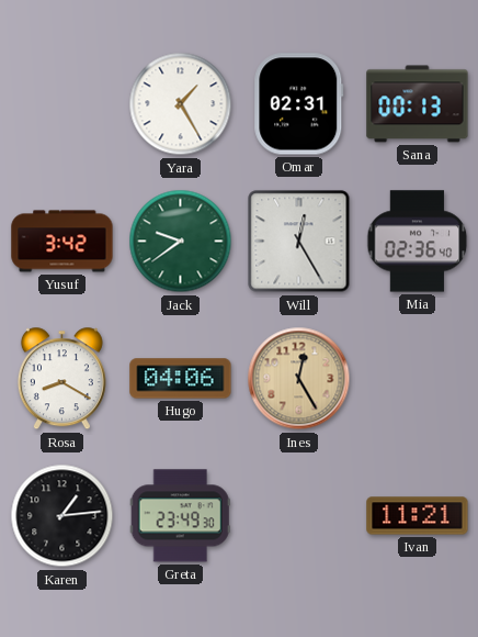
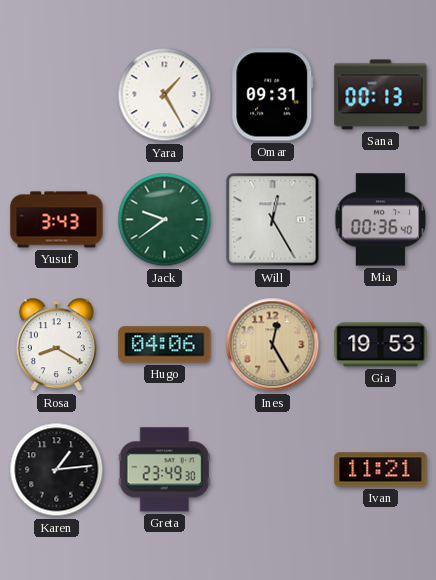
Omar: 02:31 -> 09:31 (273, 95)
Yusuf: 3:42 -> 3:43 (57, 220)
Mia: 02:36 -> 00:36 (381, 220)
Gia: none -> 19:53 (381, 345)
